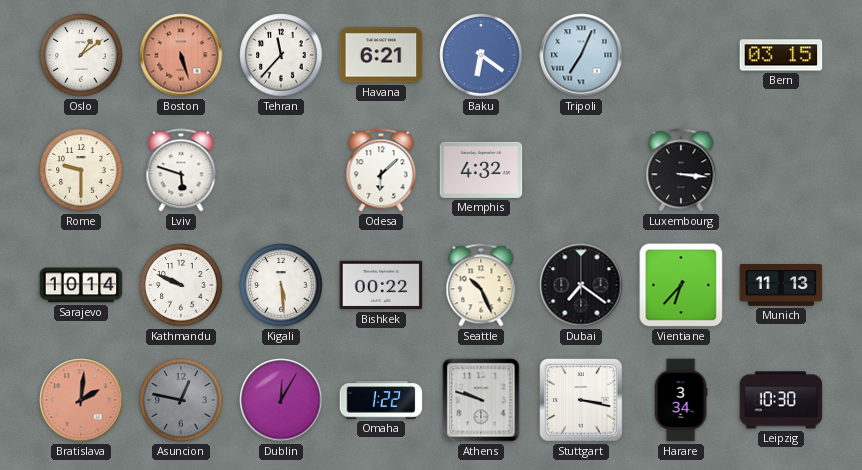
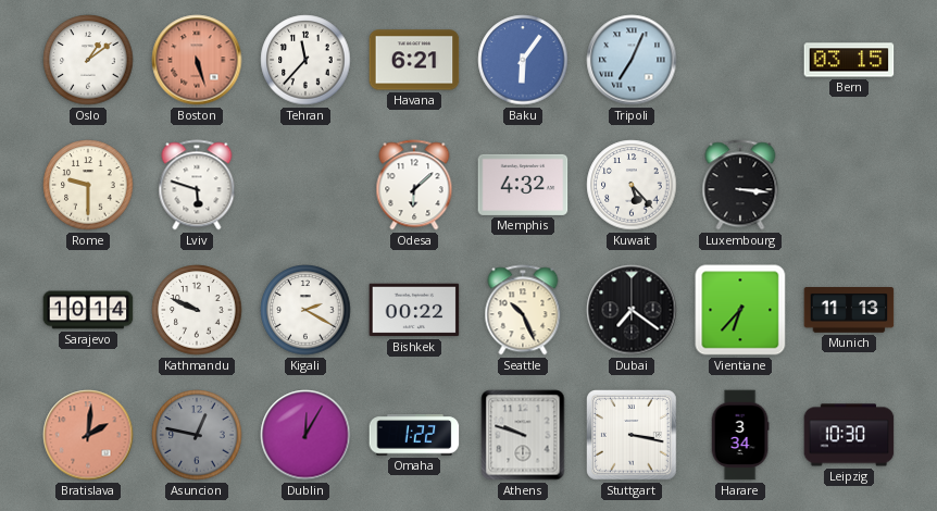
Baku: 6:21 -> 6:06 (523, 60)
Kuwait: none -> 5:23 (632, 185)
Kigali: 5:29 -> 2:20 (305, 310)
